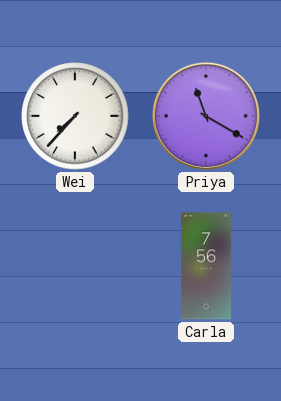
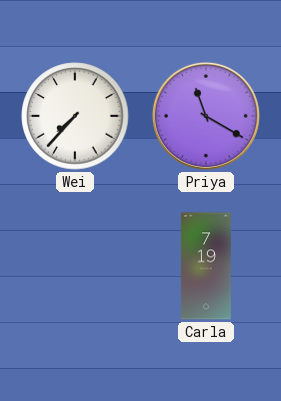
Carla: 7:56 -> 7:19 (206, 266)
